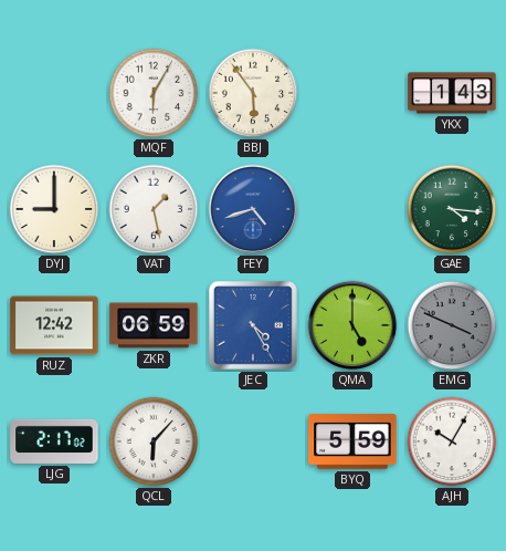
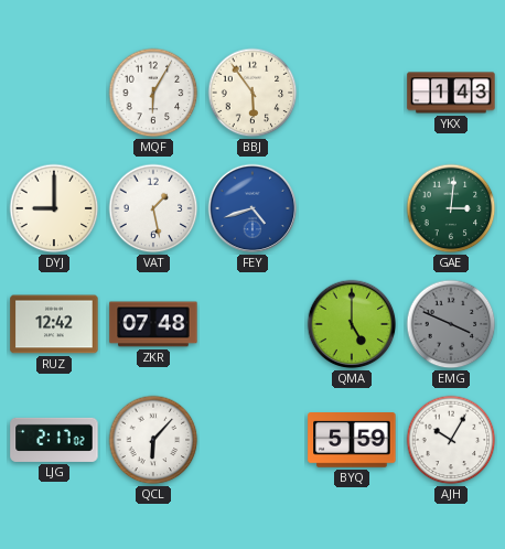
GAE: 4:16 -> 3:01 (451, 208)
ZKR: 06:59 -> 07:48 (153, 324)
JEC: 4:25 -> none (254, 326)
